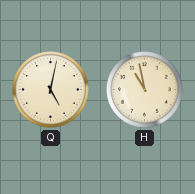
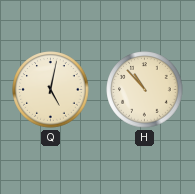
H: 10:58 -> 10:53 (145, 90)
